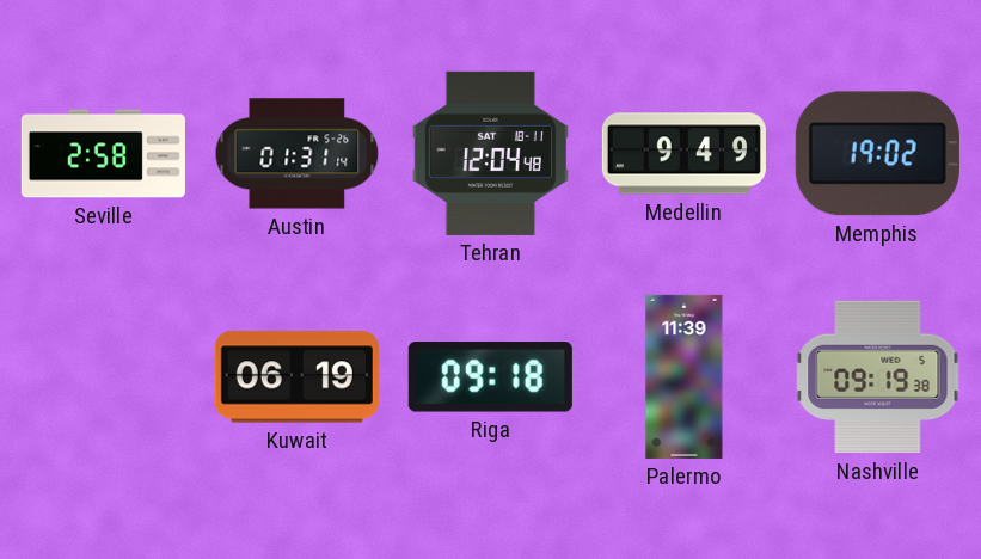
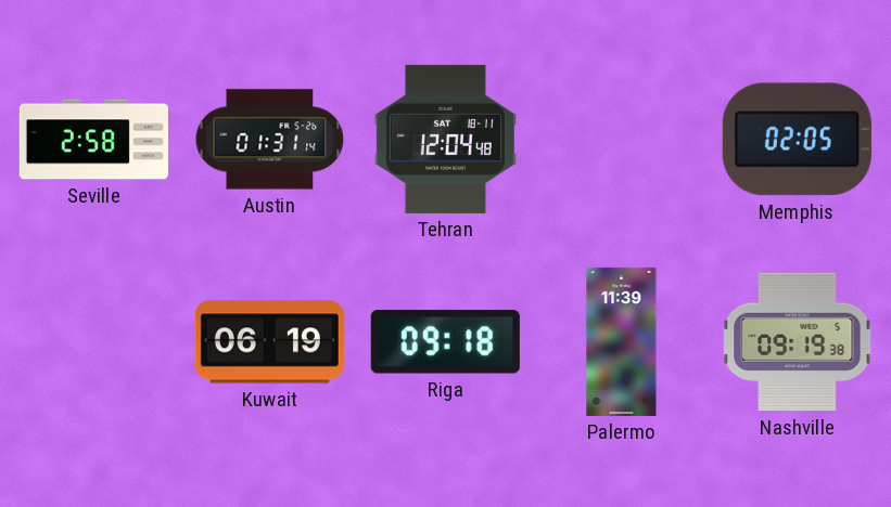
Medellin: 9:49 -> none (683, 154)
Memphis: 19:02 -> 02:05 (797, 140)
